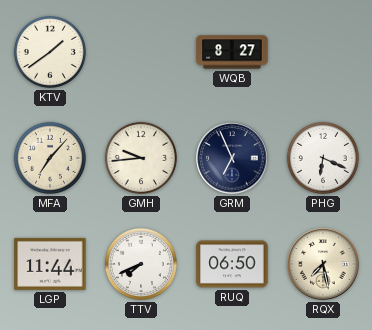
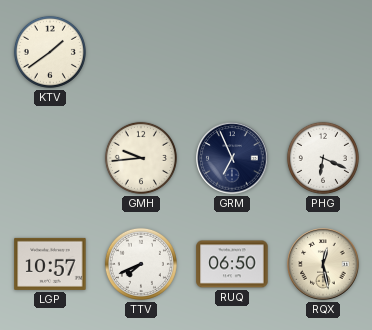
WQB: 8:27 -> none (232, 52)
MFA: 7:07 -> none (50, 158)
LGP: 11:44 -> 10:57 (50, 264)
RQX: 7:28 -> 12:28 (323, 264)
